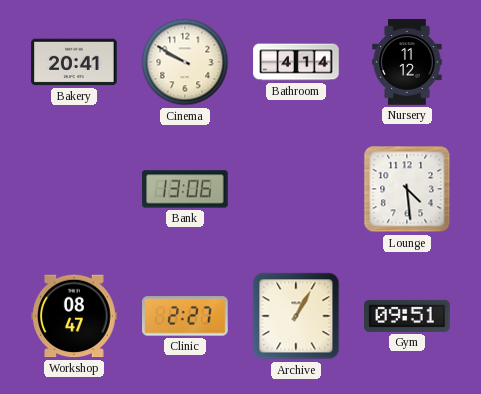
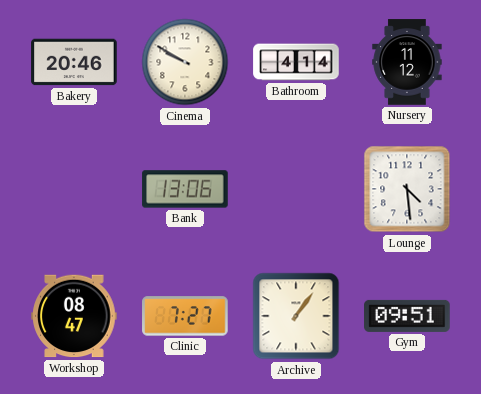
Bakery: 20:41 -> 20:46 (74, 62)
Clinic: 2:27 -> 7:27 (185, 316)
Archive: 1:05 -> 1:06 (296, 316)
